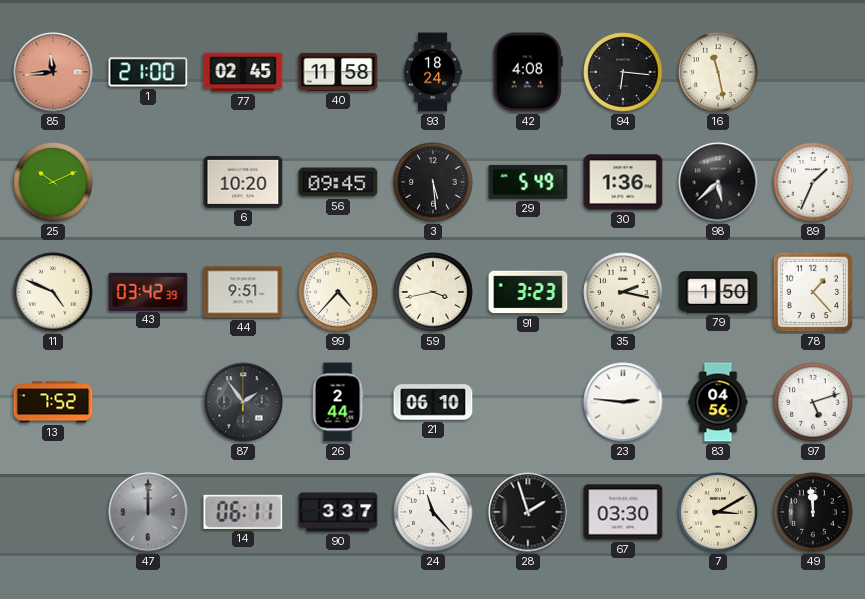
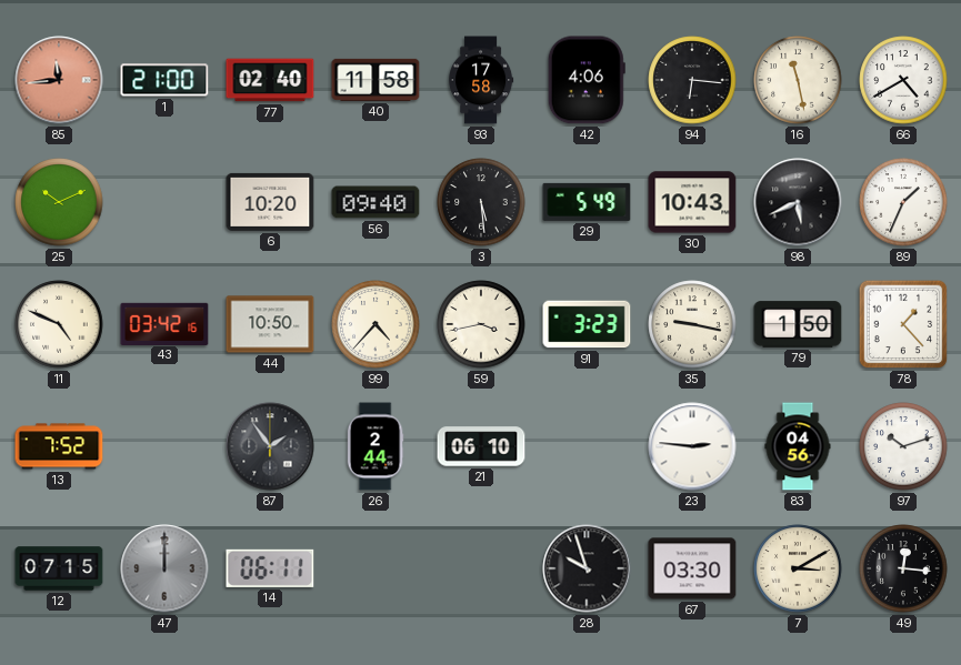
77: 02:45 -> 02:40 (270, 80)
93: 18:24 -> 17:58 (482, 80)
42: 4:08 -> 4:06 (587, 80)
66: none -> 4:40 (903, 80)
56: 09:45 -> 09:40 (376, 202)
30: 1:36 -> 10:43 (692, 202)
98: 5:38 -> 5:41 (798, 202)
43: 03:42:39 -> 03:42:16 (164, 323)
44: 9:51 -> 10:50 (270, 324)
35: 2:17 -> 9:17 (692, 324)
97: 5:12 -> 10:12 (903, 446)
12: none -> 07:15 (59, 568)
90: 3:37 -> none (338, 512)
24: 11:23 -> none (433, 512)
28: 1:57 -> 9:57 (587, 568)
49: 11:59 -> 12:16 (903, 568)
